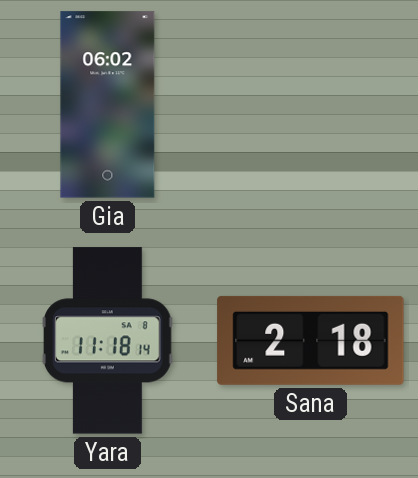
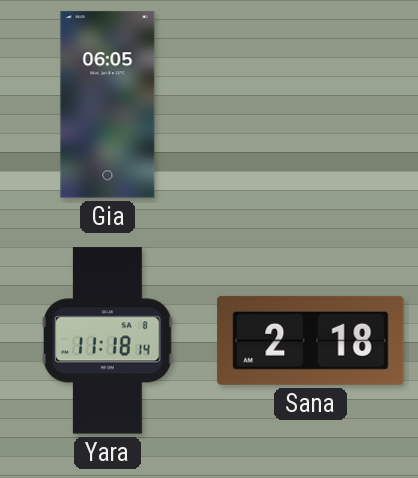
Gia: 06:02 -> 06:05 (108, 105)
